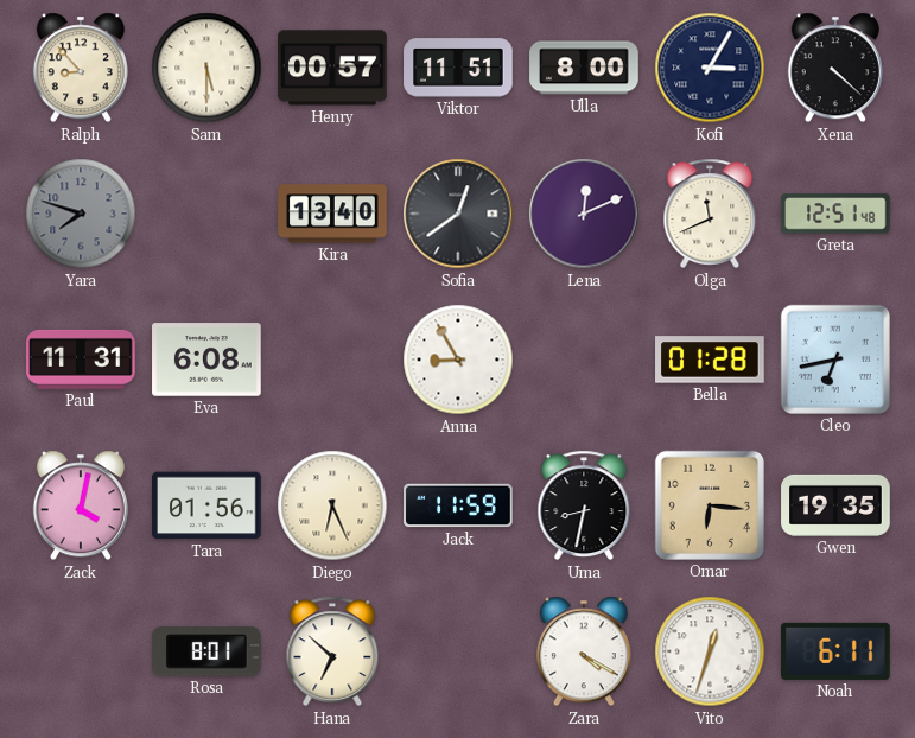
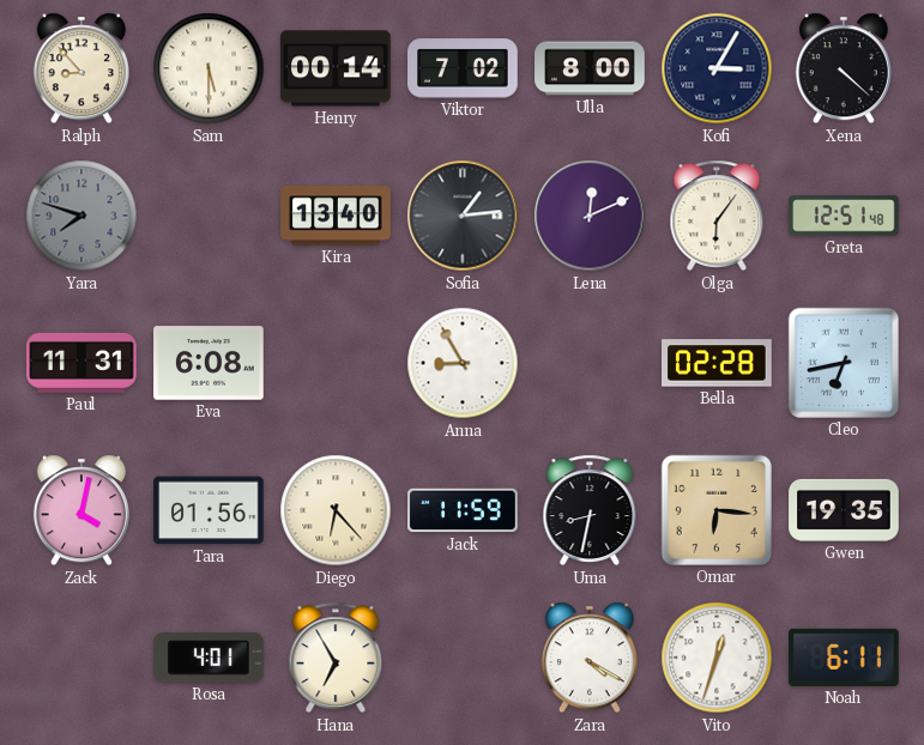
Henry: 00:57 -> 00:14 (336, 68)
Viktor: 11:51 -> 7:02 (463, 68)
Sofia: 12:39 -> 1:14 (463, 216)
Olga: 11:41 -> 6:06 (717, 216)
Bella: 01:28 -> 02:28 (717, 363)
Diego: 6:26 -> 6:23 (336, 510)
Rosa: 8:01 -> 4:01 (210, 658)
Hana: 6:52 -> 6:55 (336, 658)
